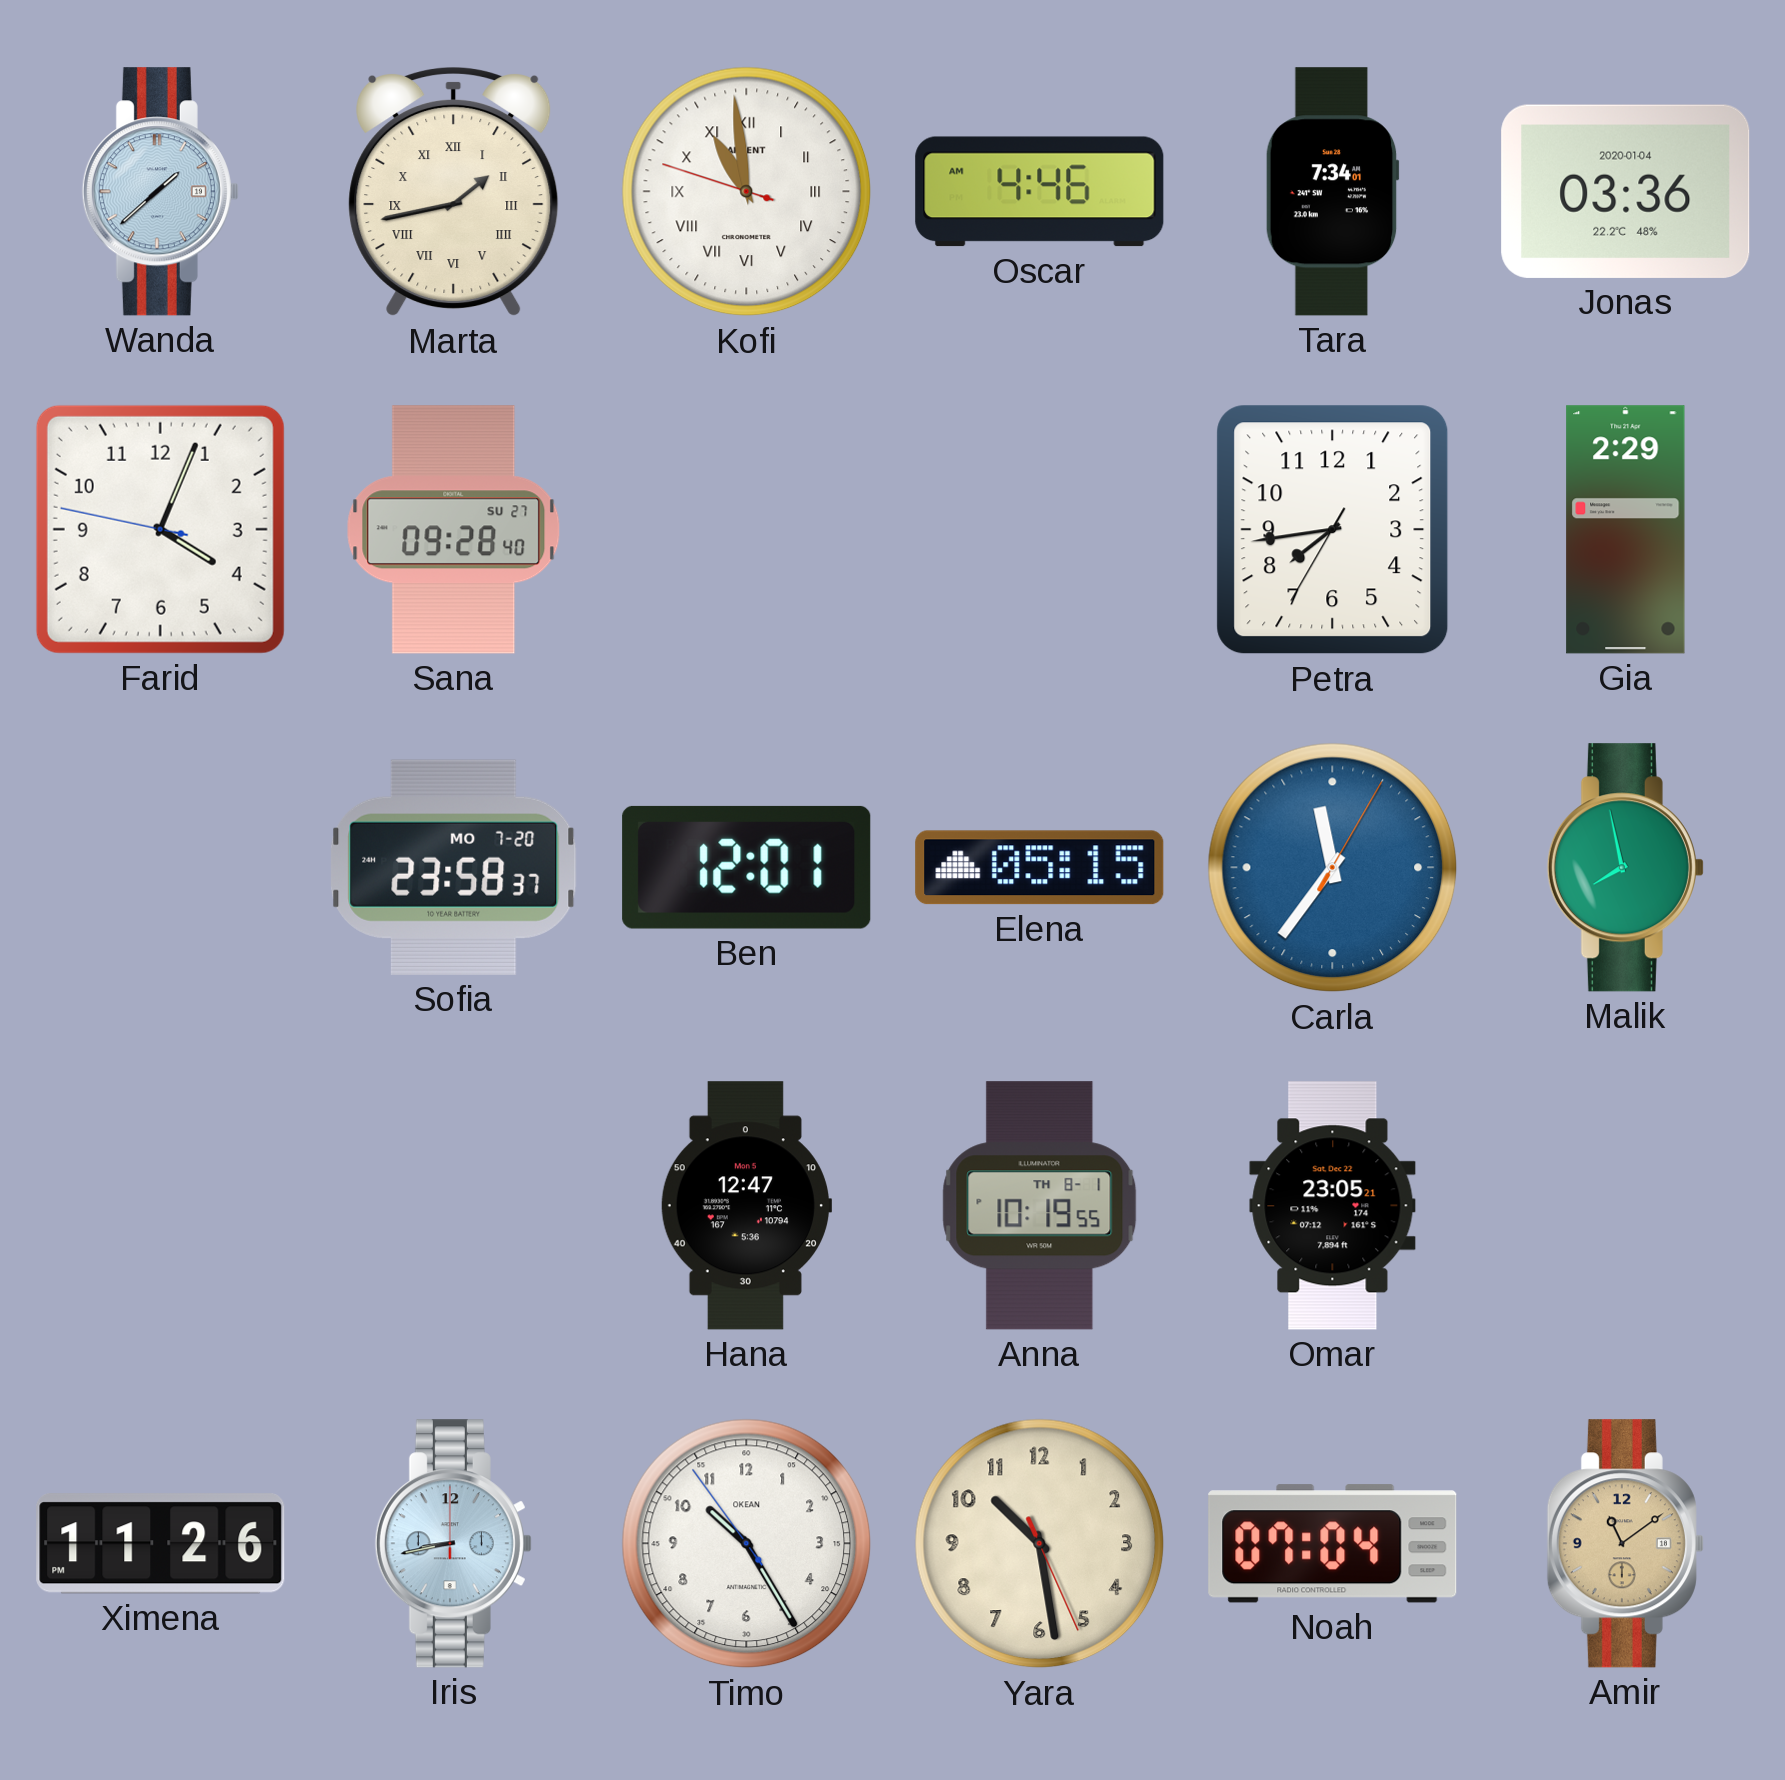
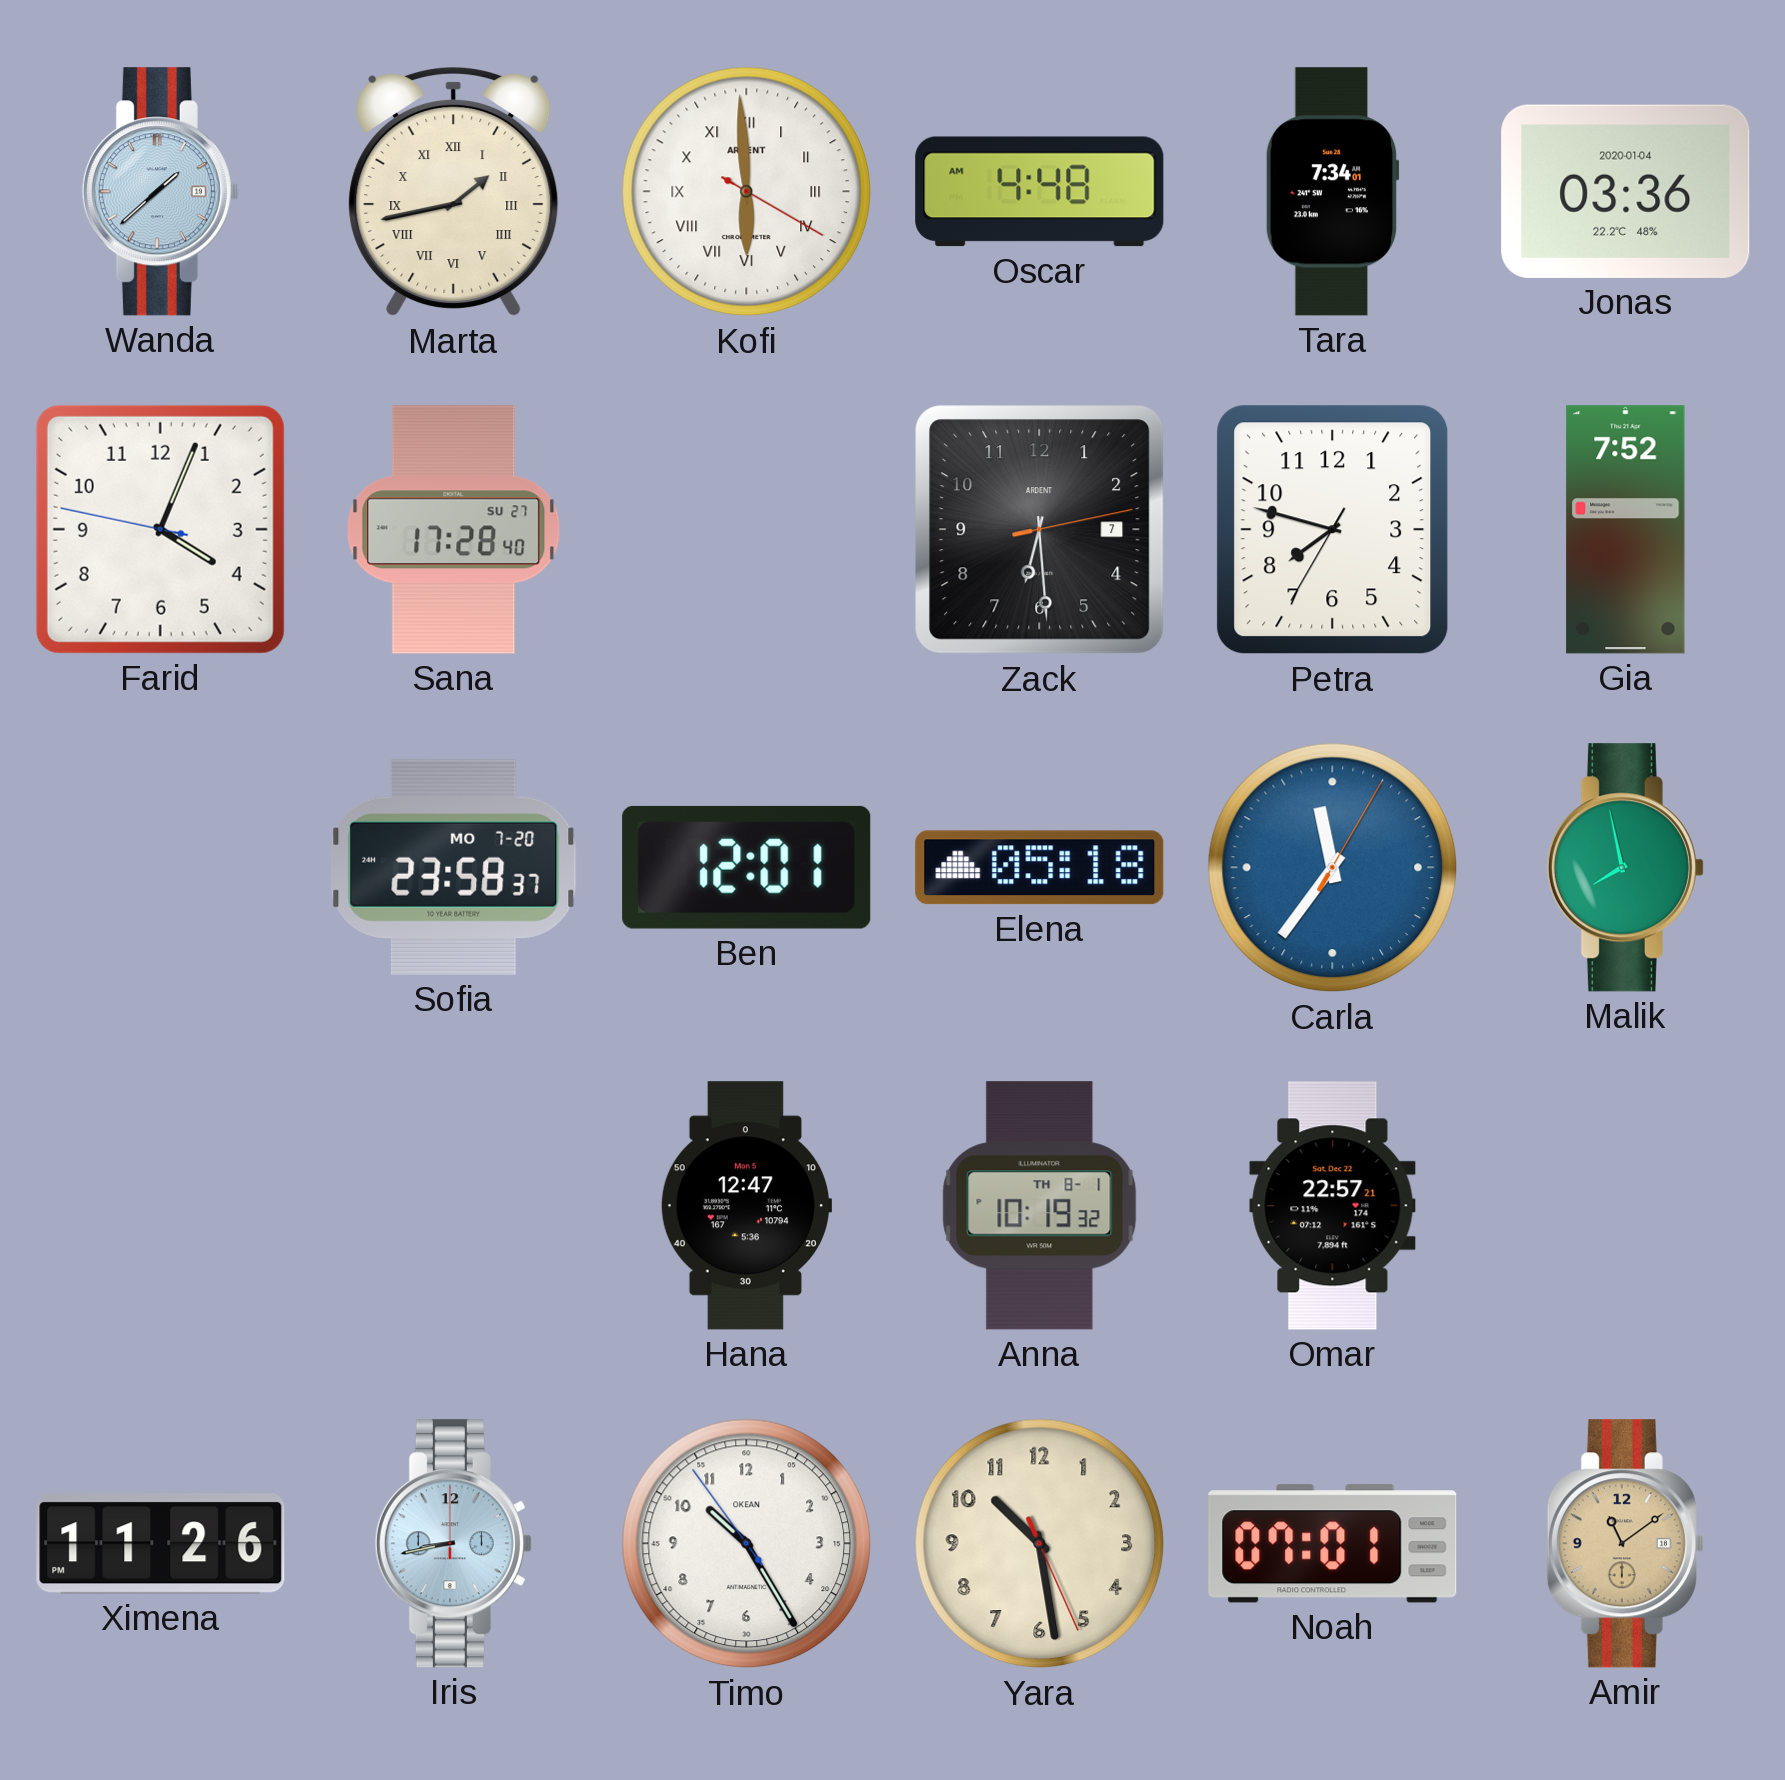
Kofi: 10:58 -> 5:59 (747, 192)
Oscar: 4:46 -> 4:48 (1040, 192)
Sana: 09:28 -> 17:28 (454, 530)
Zack: none -> 6:29 (1040, 530)
Petra: 7:43 -> 7:47 (1333, 530)
Gia: 2:29 -> 7:52 (1626, 530)
Elena: 05:15 -> 05:18 (1040, 868)
Anna: 10:19:55 -> 10:19:32 (1040, 1206)
Omar: 23:05 -> 22:57 (1333, 1206)
Noah: 07:04 -> 07:01 (1333, 1544)
